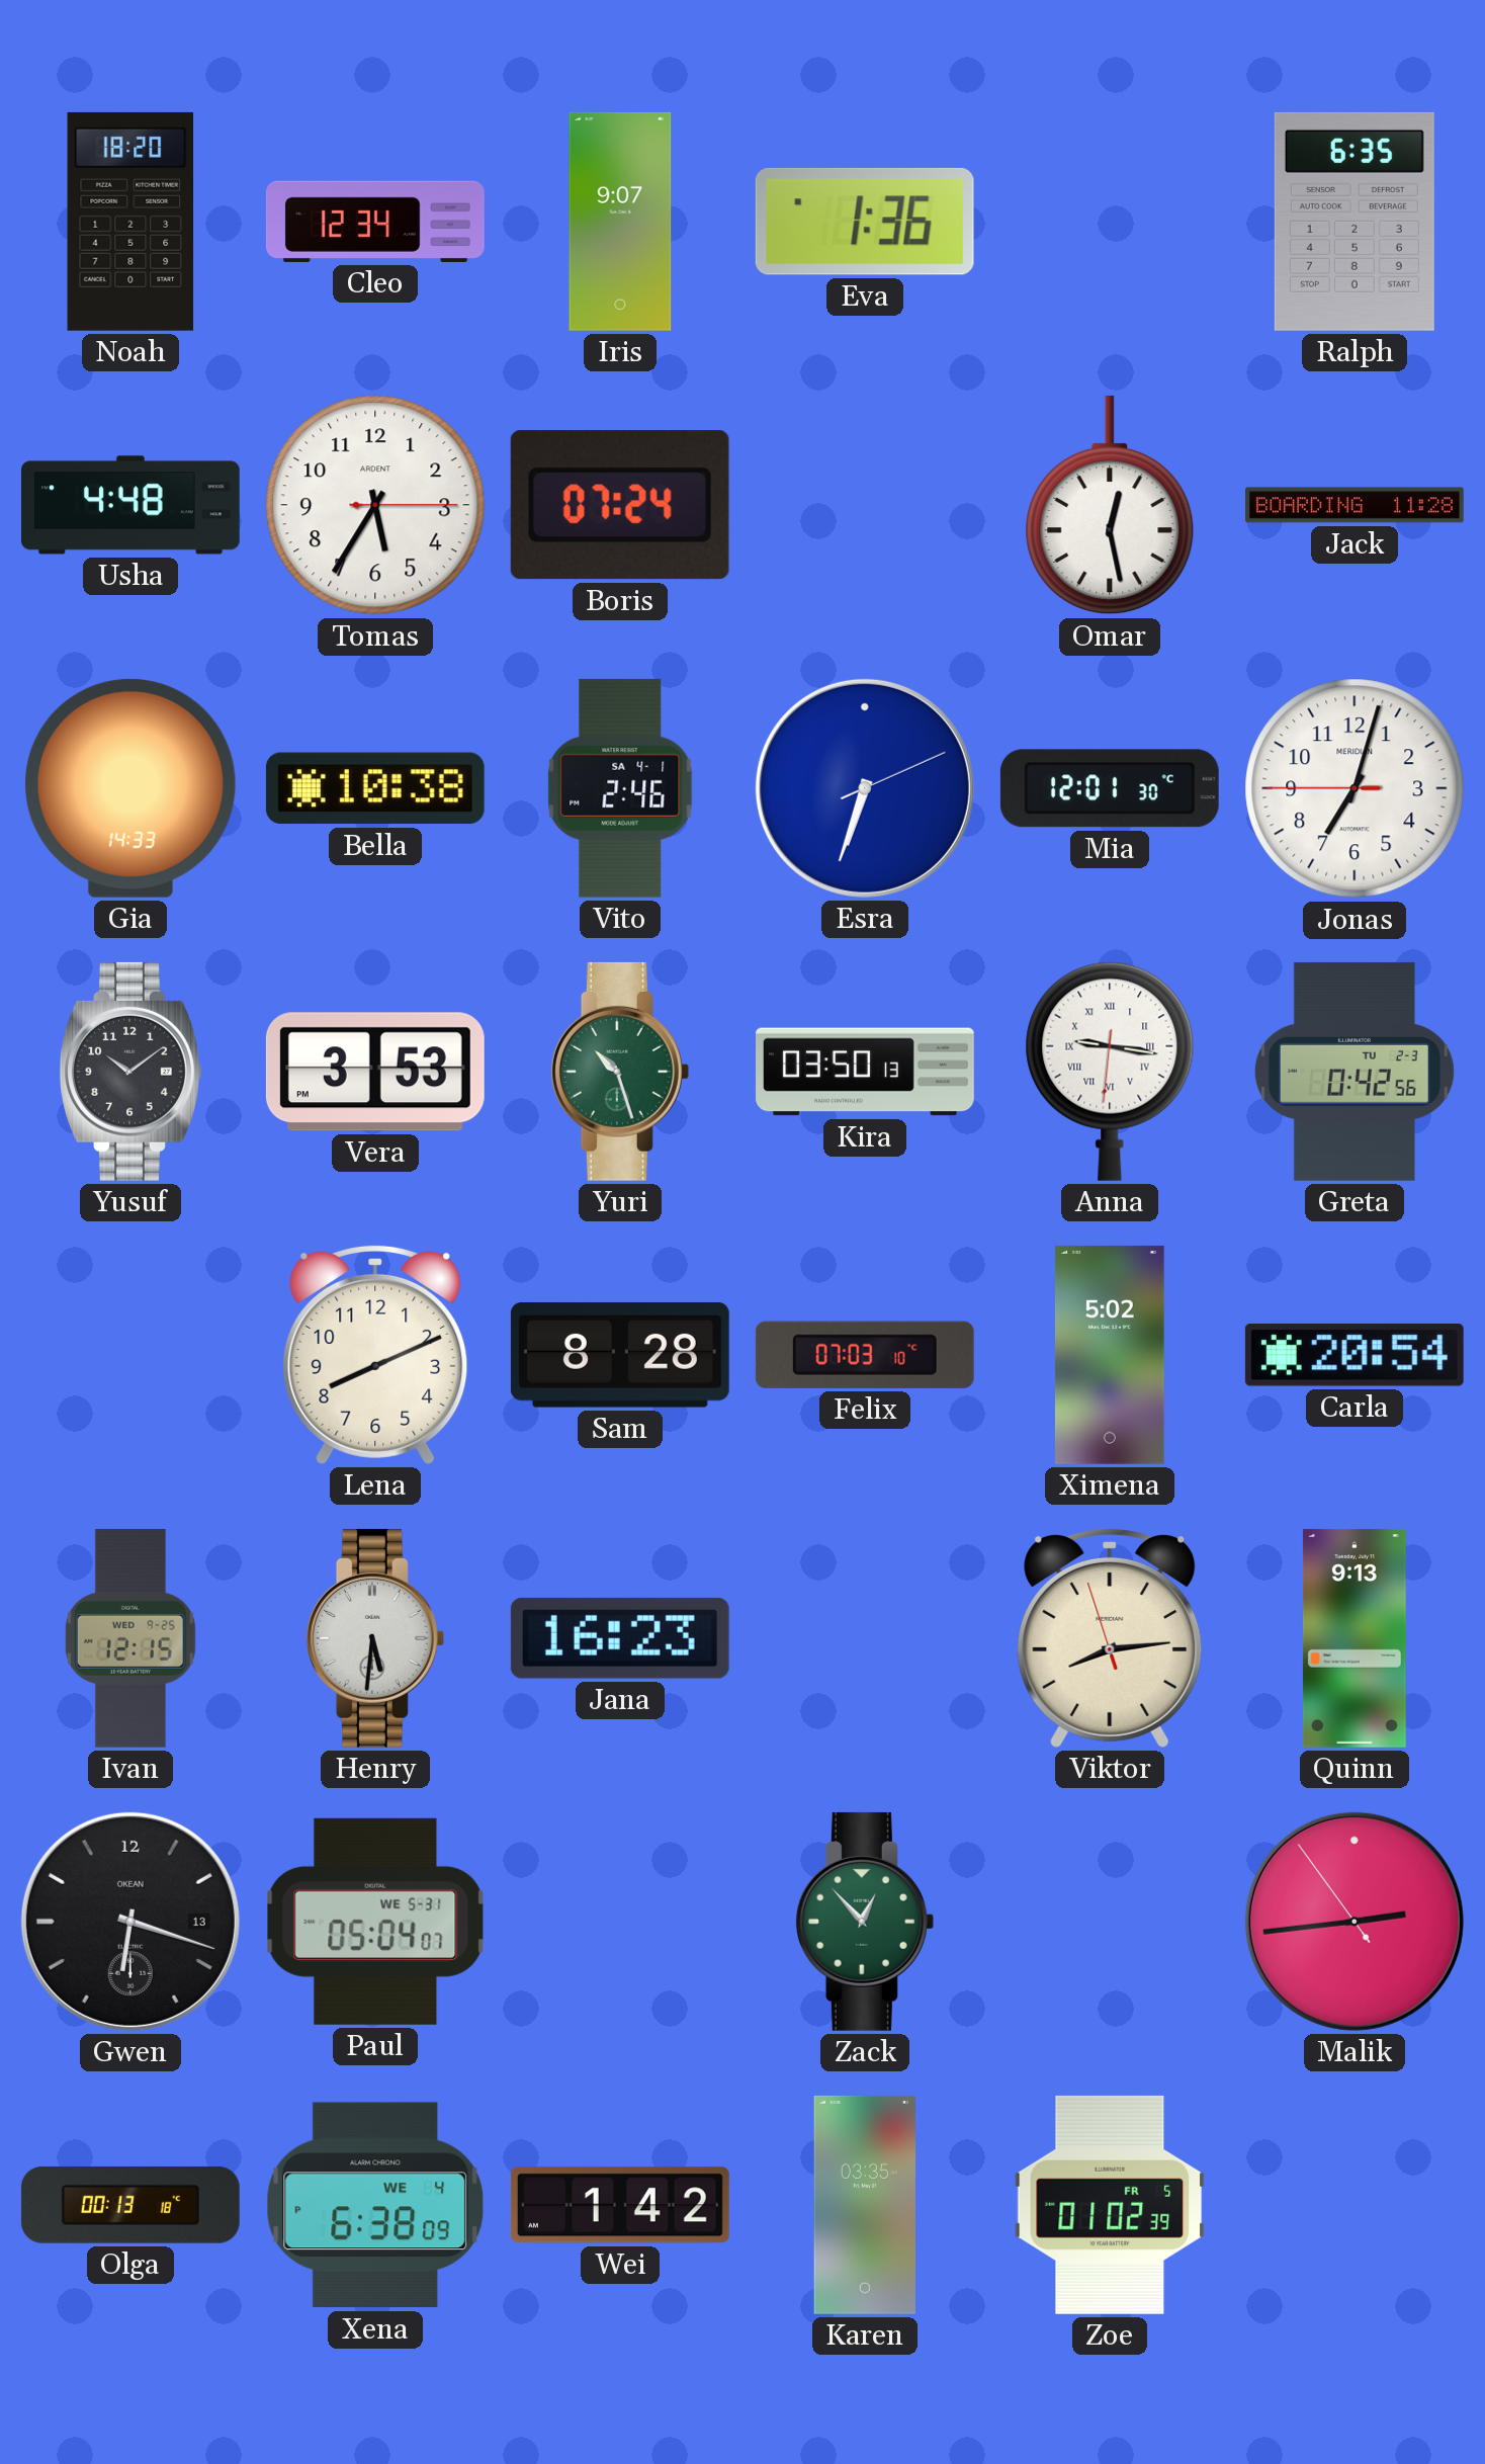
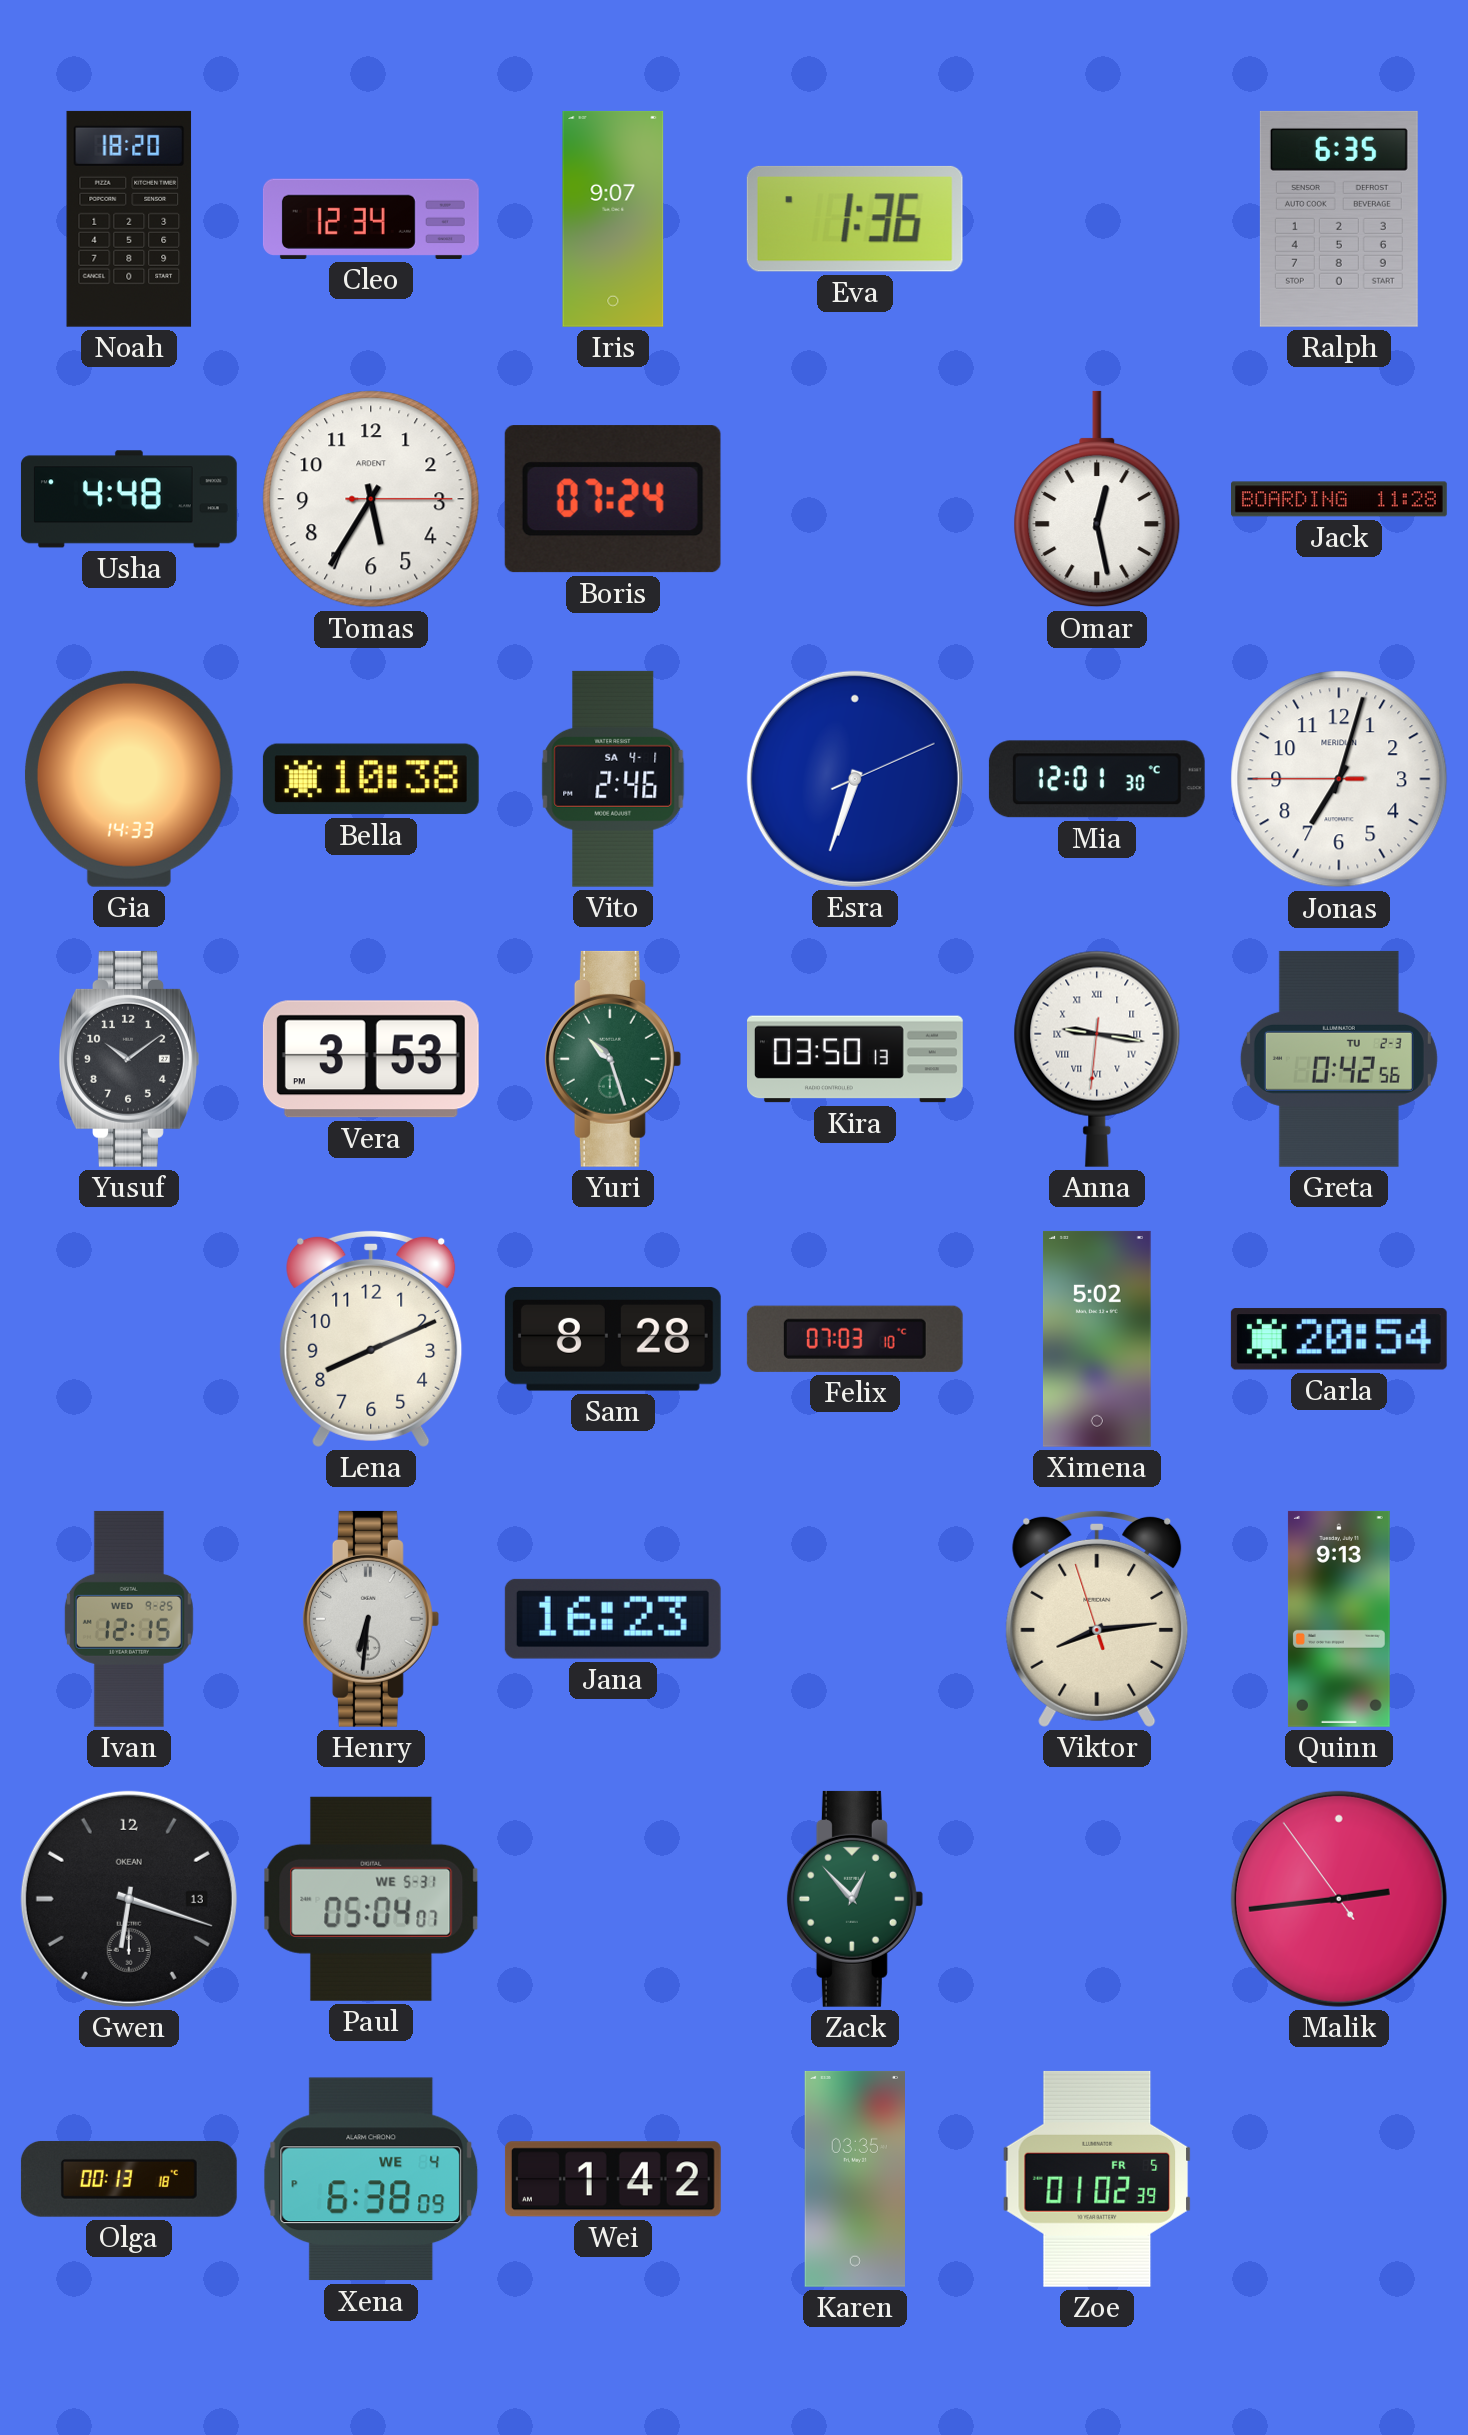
Henry: 5:31 -> 6:31 (371, 1619)
